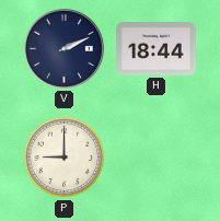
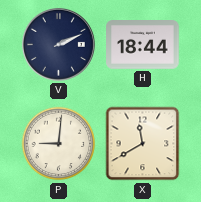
P: 9:00 -> 9:01 (59, 144)
X: none -> 11:40 (143, 144)
